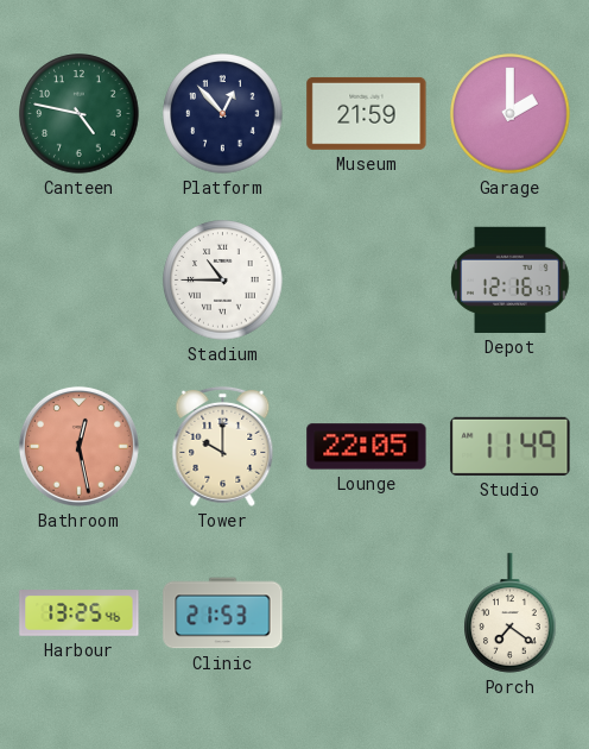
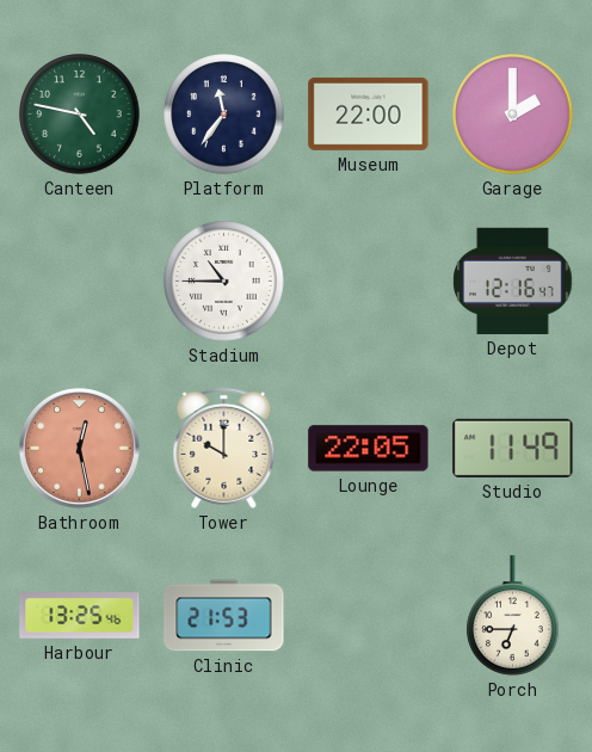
Platform: 12:53 -> 11:36 (224, 115)
Museum: 21:59 -> 22:00 (369, 113)
Porch: 7:21 -> 6:45 (513, 616)
